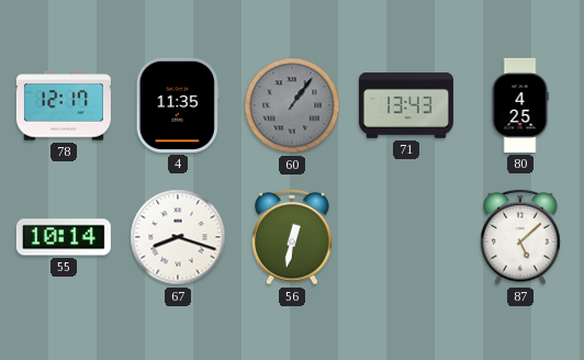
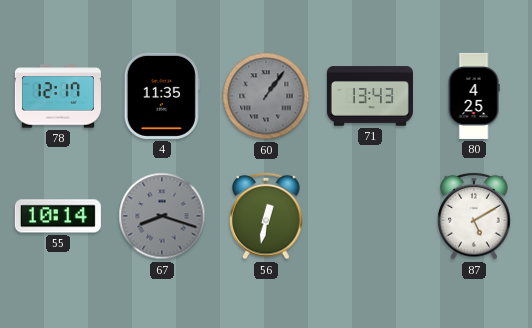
67 dial: white -> grey (162, 216)
87: 5:08 -> 5:10 (474, 216)
